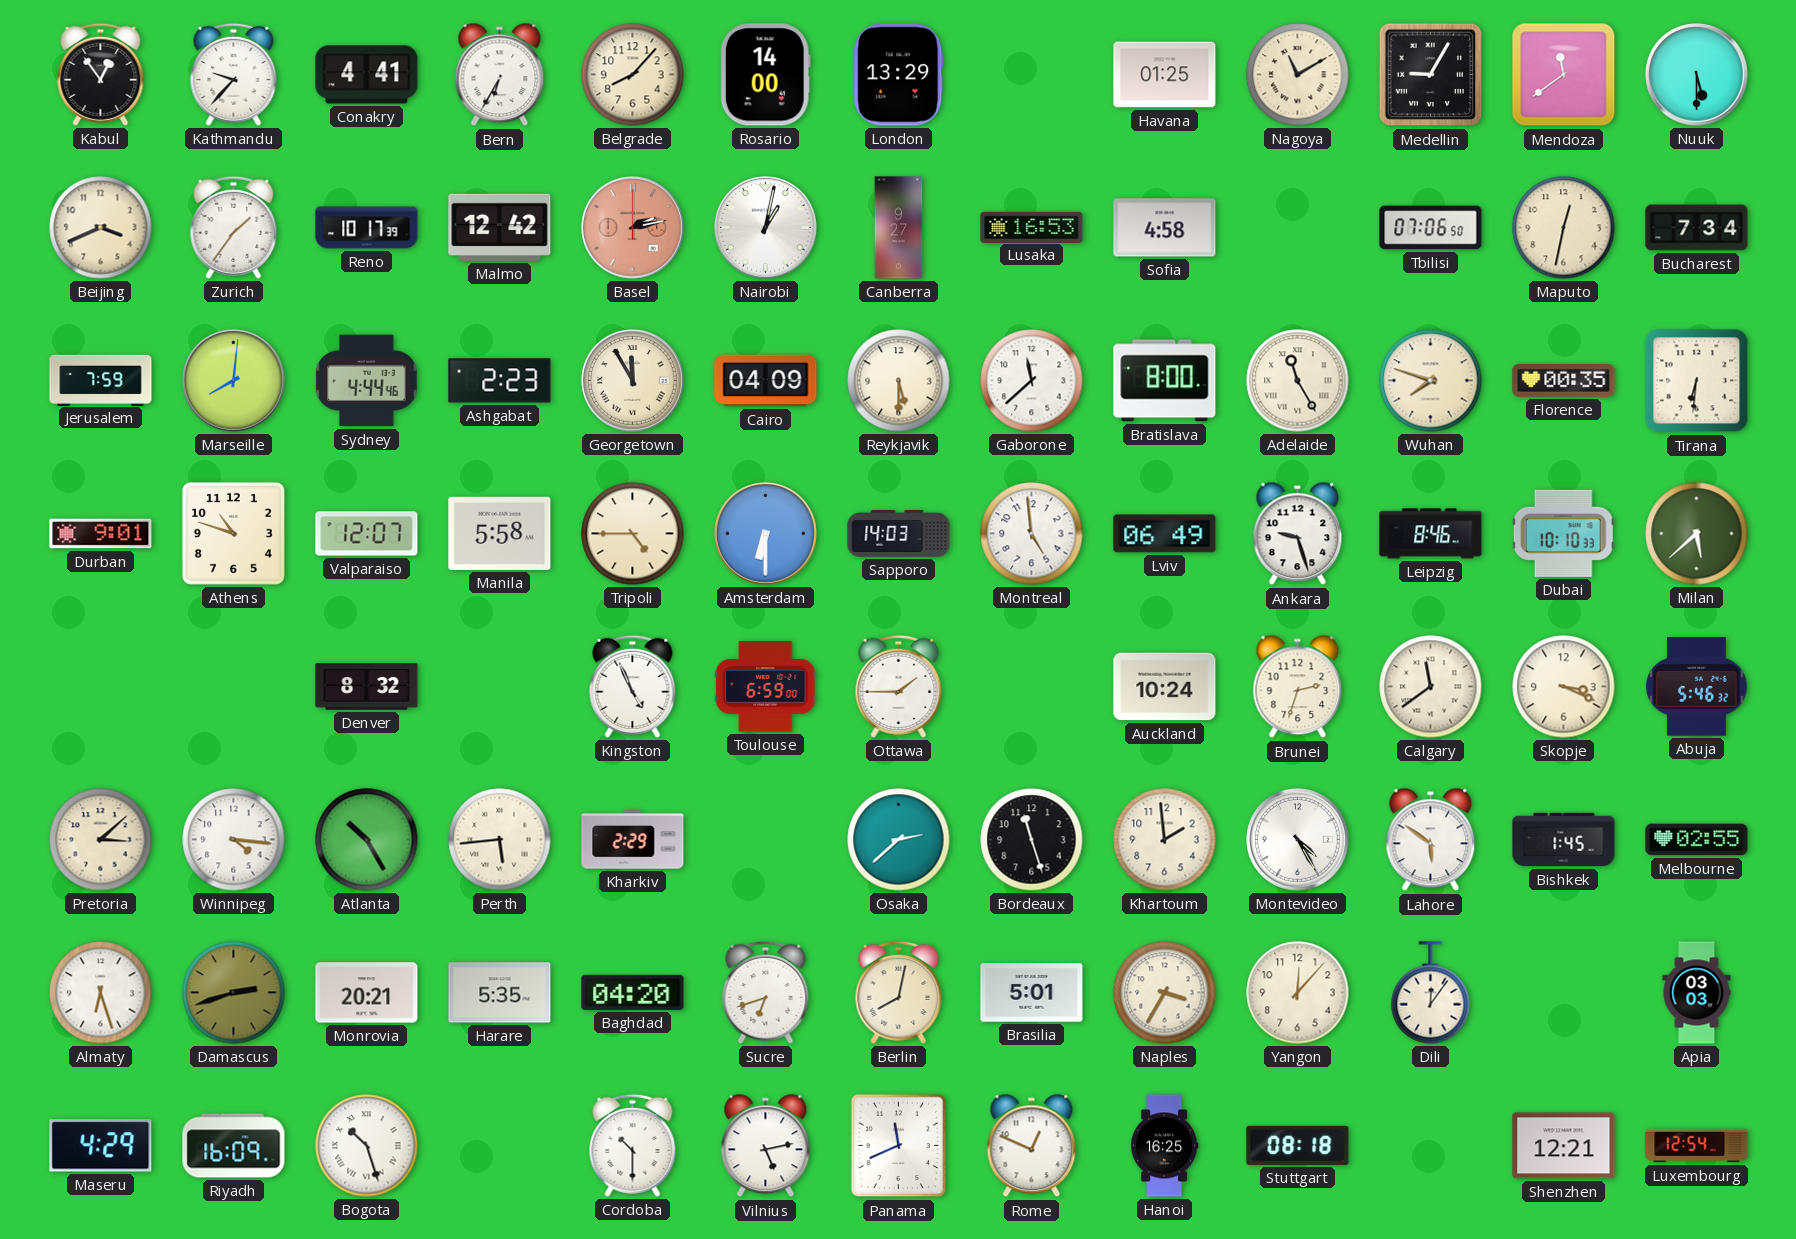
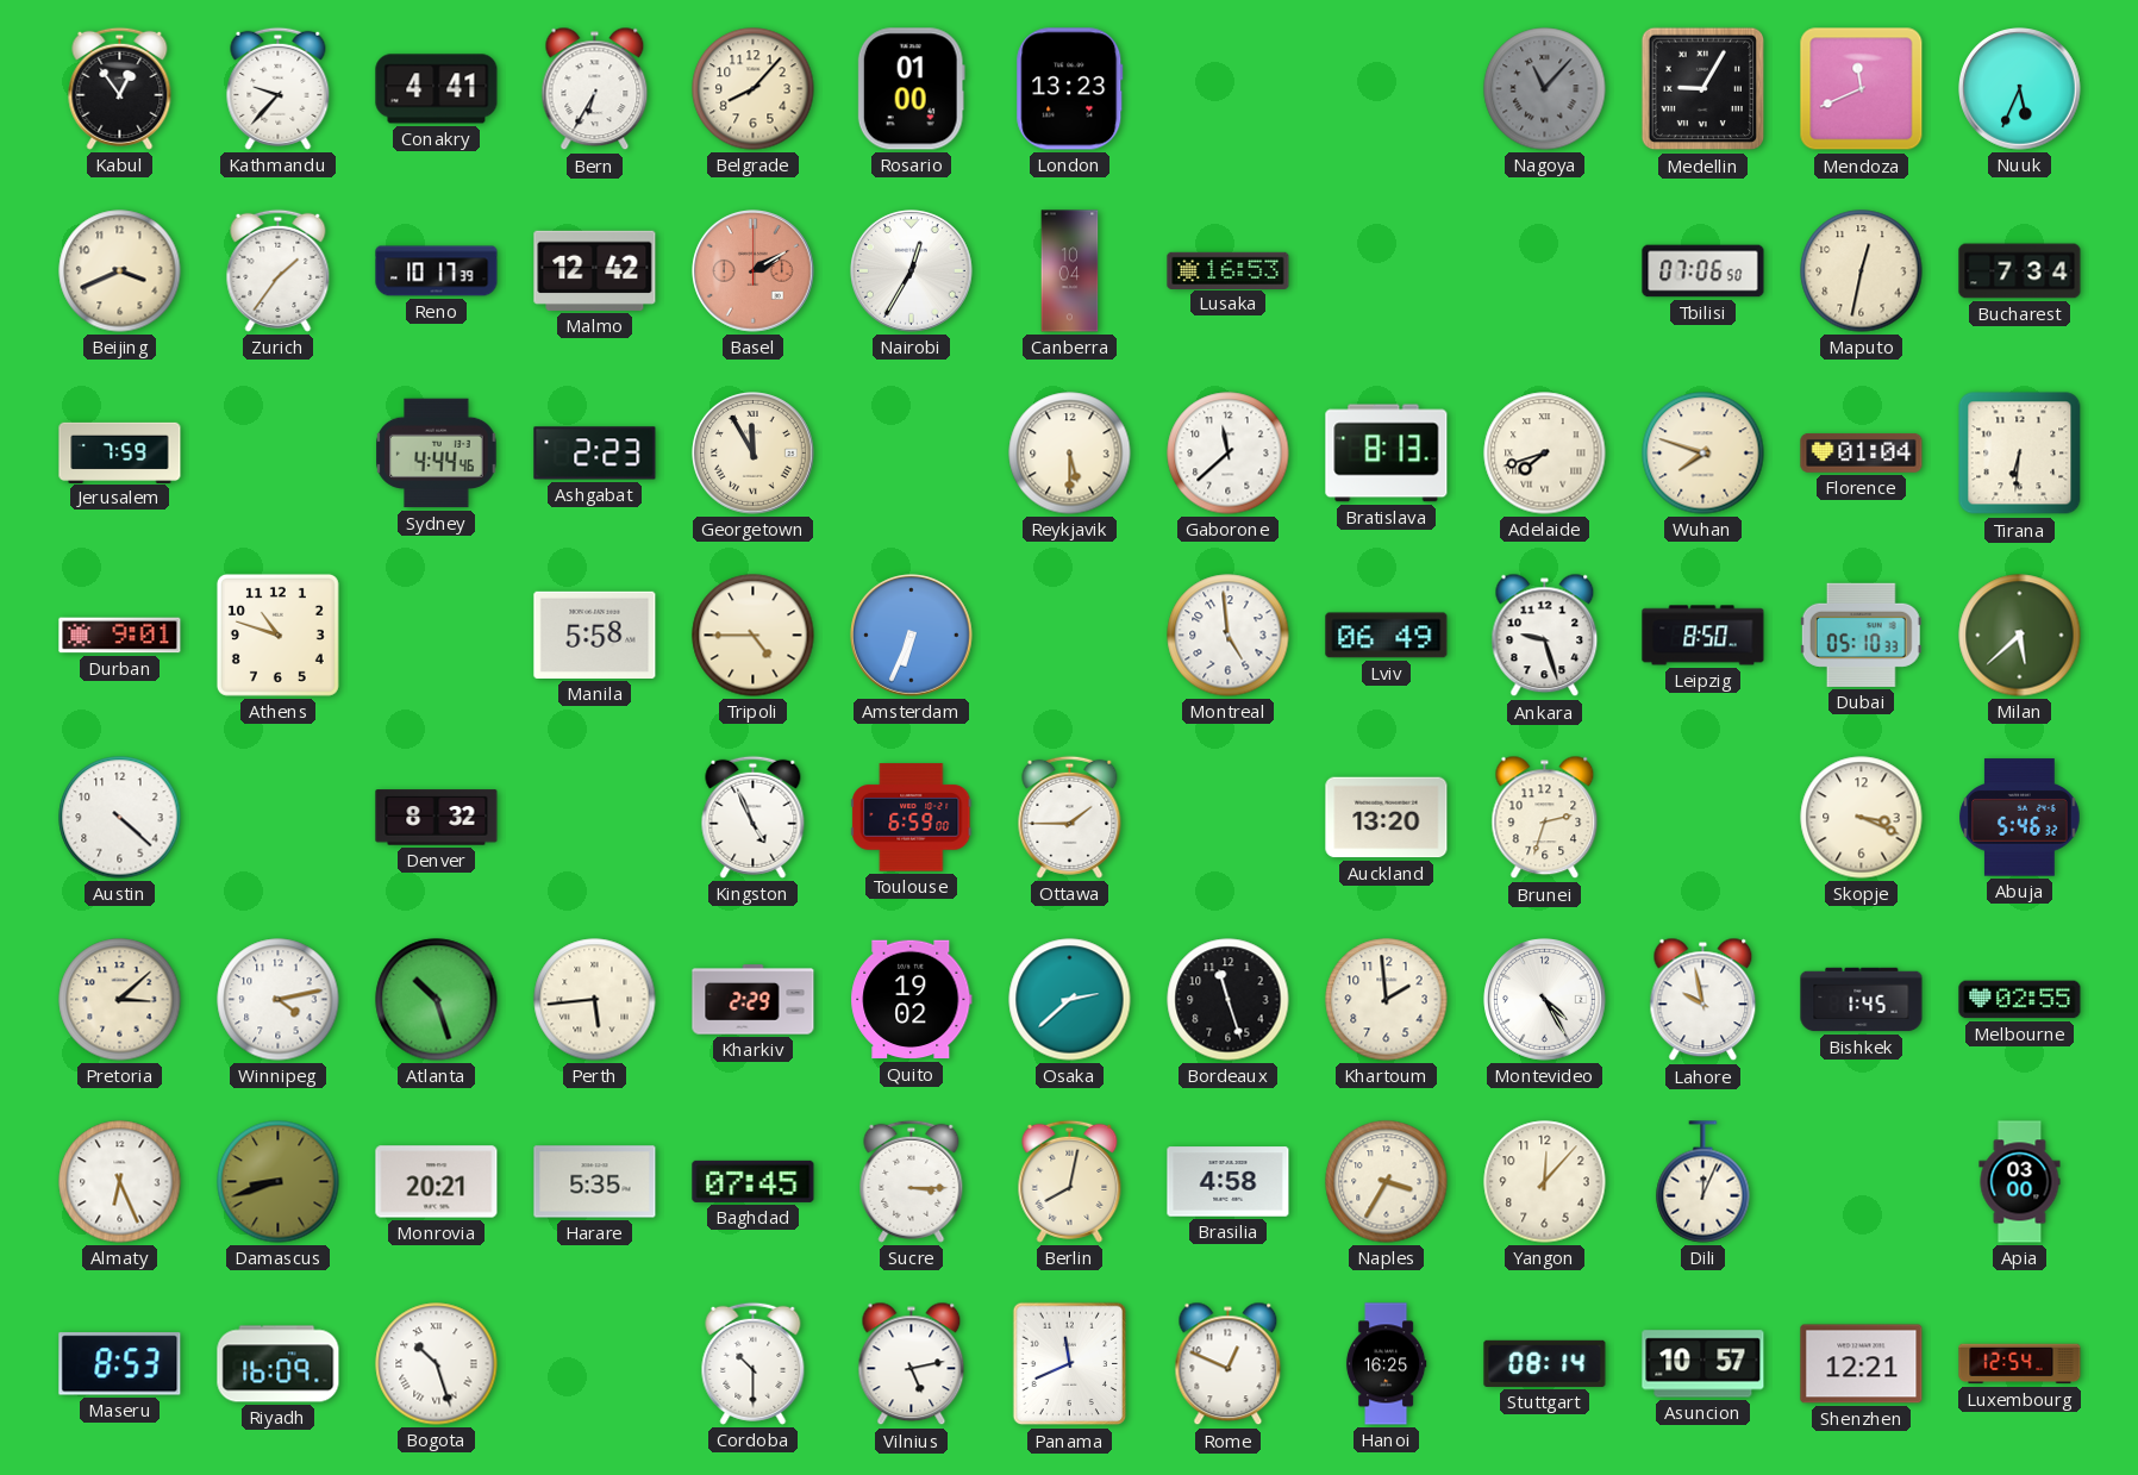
Rosario: 14:00 -> 01:00 (911, 89)
London: 13:29 -> 13:23 (1070, 89)
Havana: 01:25 -> none (1165, 75)
Nagoya: 11:10 -> 11:07 (1545, 89)
Nagoya dial: cream -> grey (1545, 89)
Mendoza: 11:39 -> 11:41 (1862, 89)
Nuuk: 5:30 -> 5:34 (2020, 89)
Basel: 2:13 -> 2:10 (754, 271)
Nairobi: 1:02 -> 12:35 (912, 271)
Canberra: 9:27 -> 10:04 (1070, 271)
Sofia: 4:58 -> none (1165, 228)
Marseille: 8:01 -> none (234, 381)
Cairo: 04:09 -> none (766, 381)
Bratislava: 8:00 -> 8:13 (1387, 454)
Adelaide: 11:25 -> 7:42 (1545, 454)
Florence: 00:35 -> 01:04 (1862, 454)
Valparaiso: 12:07 -> none (367, 534)
Amsterdam: 6:30 -> 6:34 (912, 636)
Sapporo: 14:03 -> none (899, 533)
Leipzig: 8:46 -> 8:50 (1703, 636)
Dubai: 10:10 -> 05:10 (1861, 635)
Austin: none -> 4:22 (120, 818)
Auckland: 10:24 -> 13:20 (1387, 818)
Calgary: 11:39 -> none (1431, 687)
Winnipeg: 4:16 -> 4:13 (279, 1000)
Atlanta: 10:25 -> 10:27 (437, 1000)
Quito: none -> 19:02 (912, 1000)
Lahore: 5:51 -> 9:58 (1703, 1000)
Almaty: 6:27 -> 6:26 (120, 1182)
Damascus: 2:42 -> 8:42 (279, 1182)
Baghdad: 04:20 -> 07:45 (754, 1181)
Sucre: 6:42 -> 3:15 (912, 1181)
Brasilia: 5:01 -> 4:58 (1229, 1182)
Dili: 12:06 -> 12:04 (1703, 1182)
Apia: 03:03 -> 03:00 (2020, 1182)
Maseru: 4:29 -> 8:53 (120, 1364)
Stuttgart: 08:18 -> 08:14 (1545, 1363)
Asuncion: none -> 10:57 (1703, 1364)
